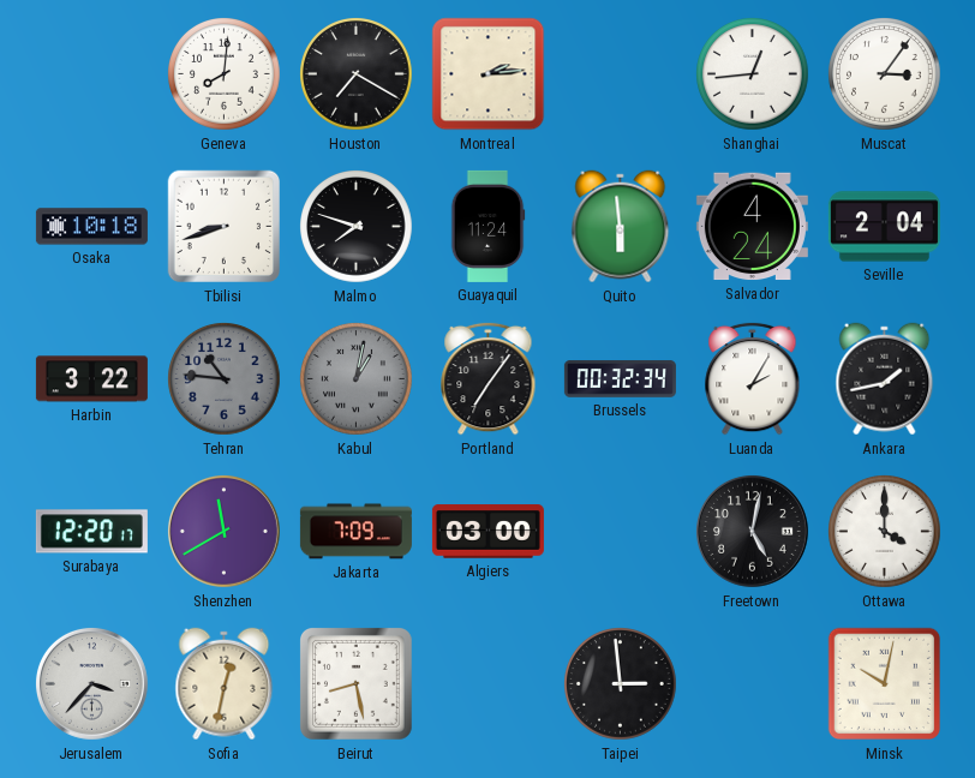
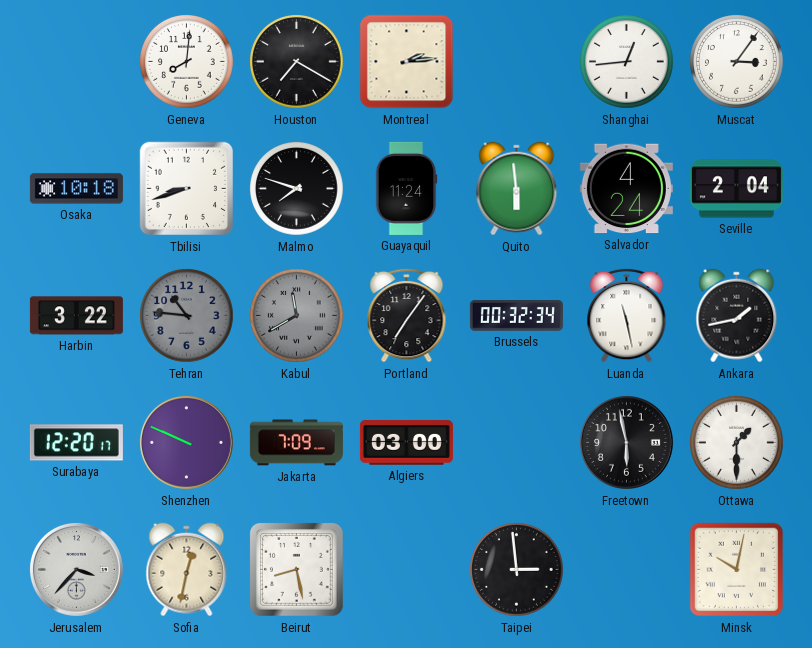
Kabul: 1:02 -> 11:40 (297, 316)
Luanda: 2:05 -> 11:28 (627, 315)
Shenzhen: 11:40 -> 9:49 (186, 442)
Freetown: 5:02 -> 5:58 (626, 442)
Ottawa: 4:00 -> 1:30 (737, 443)
